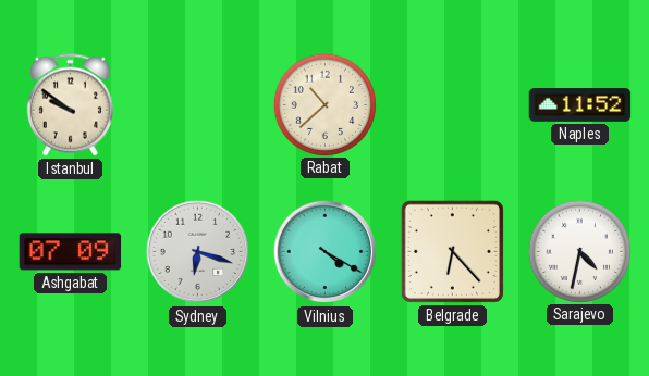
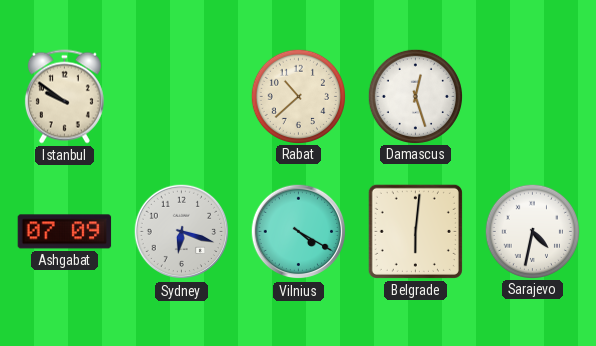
Damascus: none -> 12:27 (415, 96)
Naples: 11:52 -> none (580, 105)
Belgrade: 6:23 -> 6:01 (415, 231)
